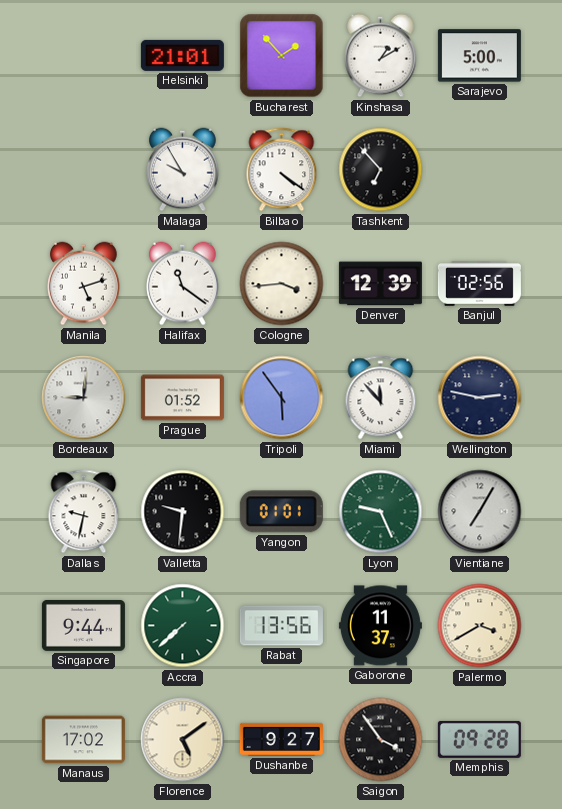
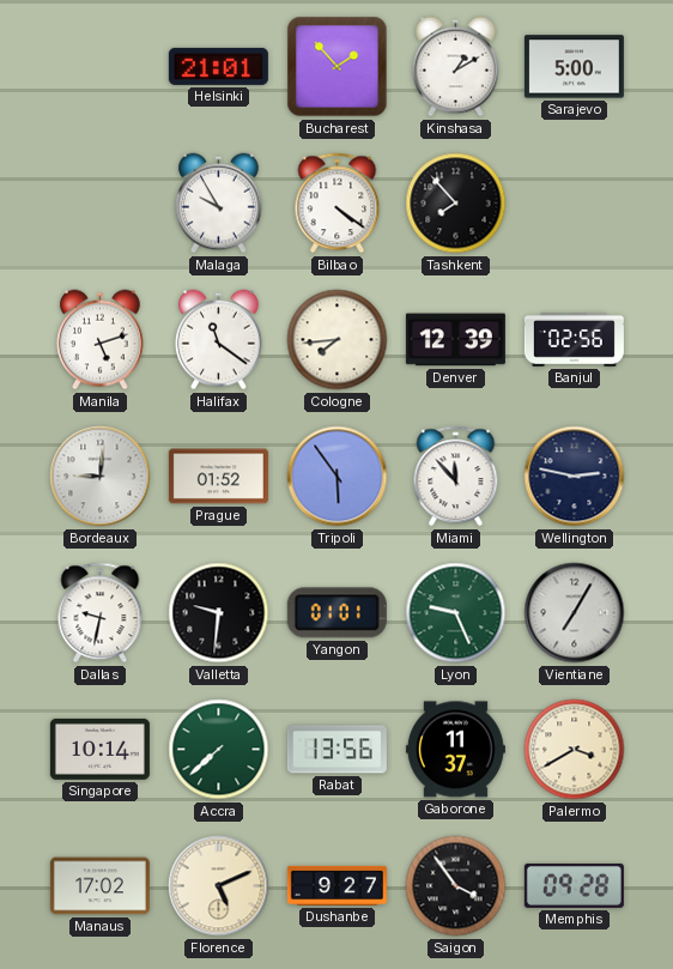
Tashkent: 6:53 -> 7:53 (456, 204)
Cologne: 3:44 -> 7:44 (338, 340)
Singapore: 9:44 -> 10:14 (99, 749)
Florence: 5:09 -> 5:11 (219, 886)
